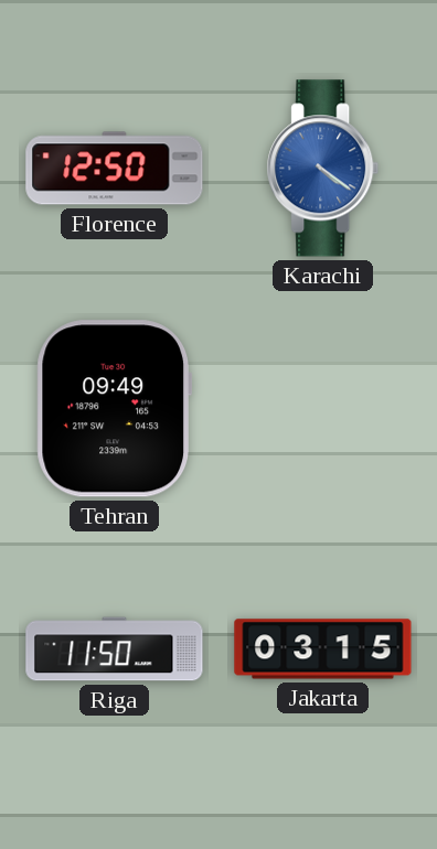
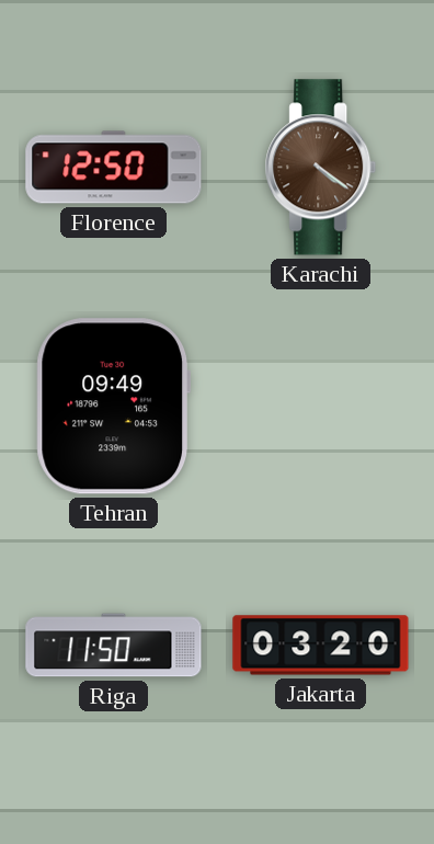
Karachi dial: blue -> brown (321, 168)
Jakarta: 03:15 -> 03:20 (321, 646)
